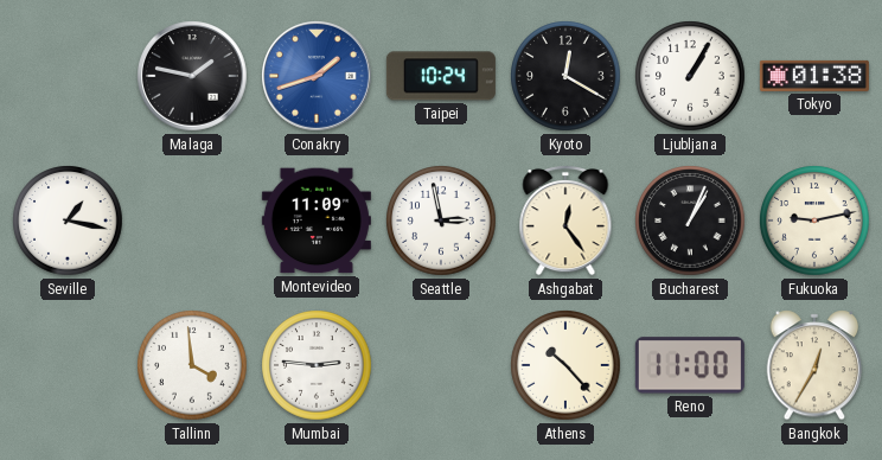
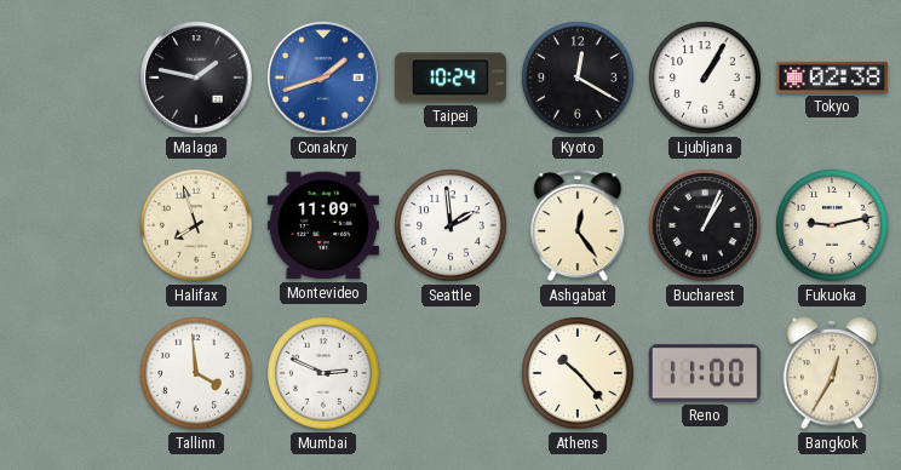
Tokyo: 01:38 -> 02:38 (832, 78)
Seville: 1:17 -> none (68, 221)
Halifax: none -> 7:57 (196, 225)
Seattle: 2:58 -> 1:59 (450, 225)
Mumbai: 2:46 -> 2:49 (323, 373)
